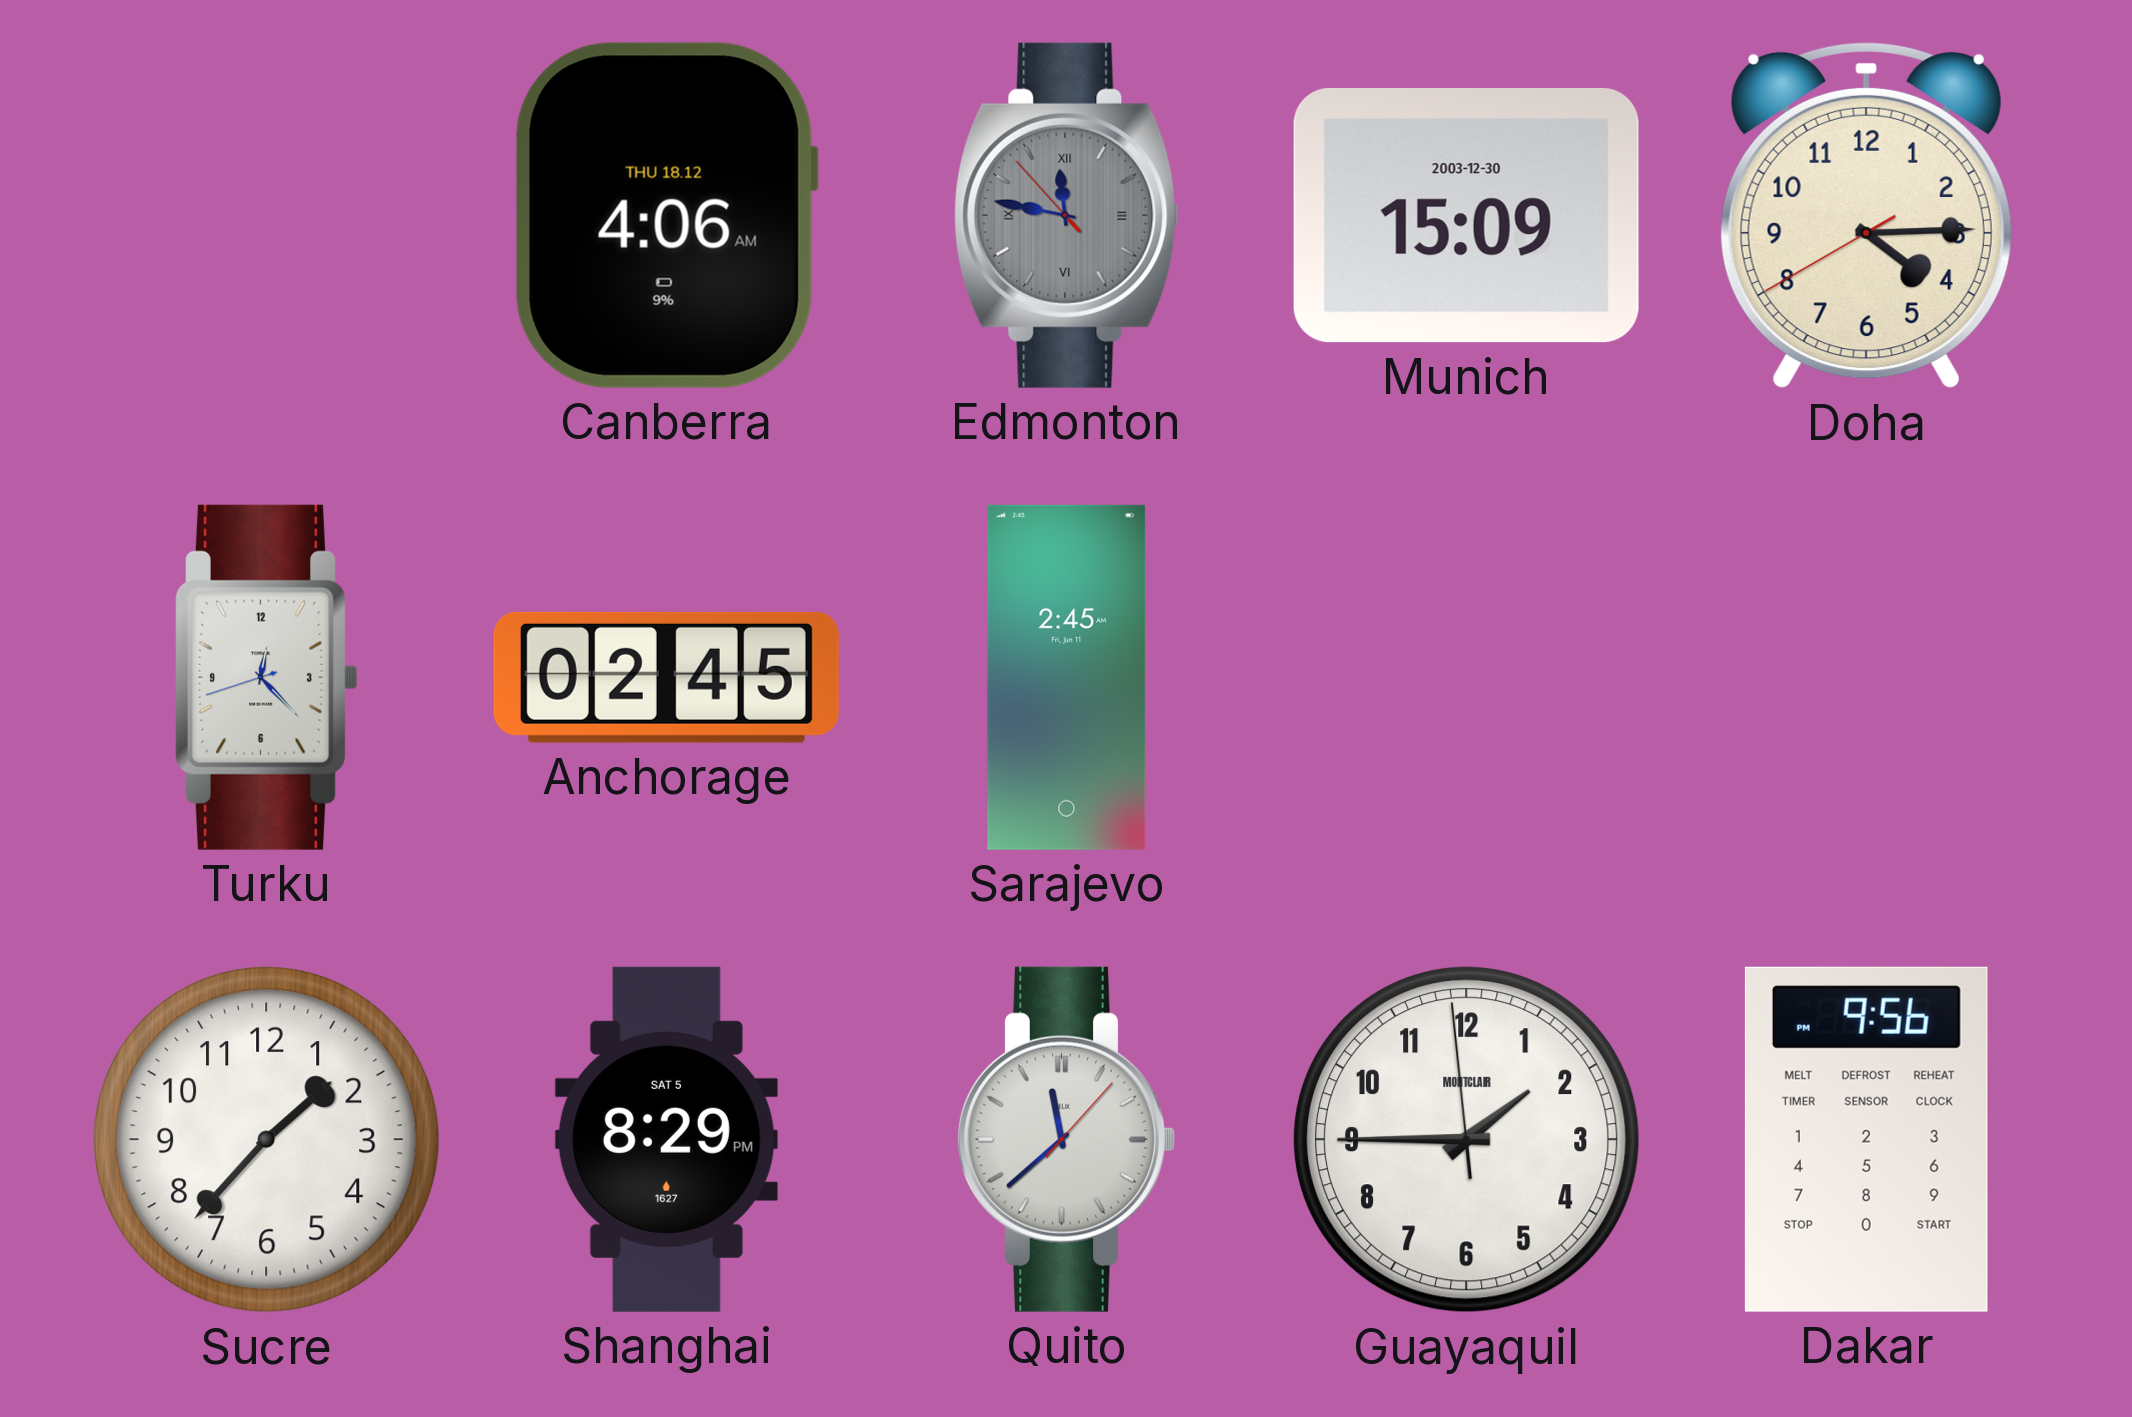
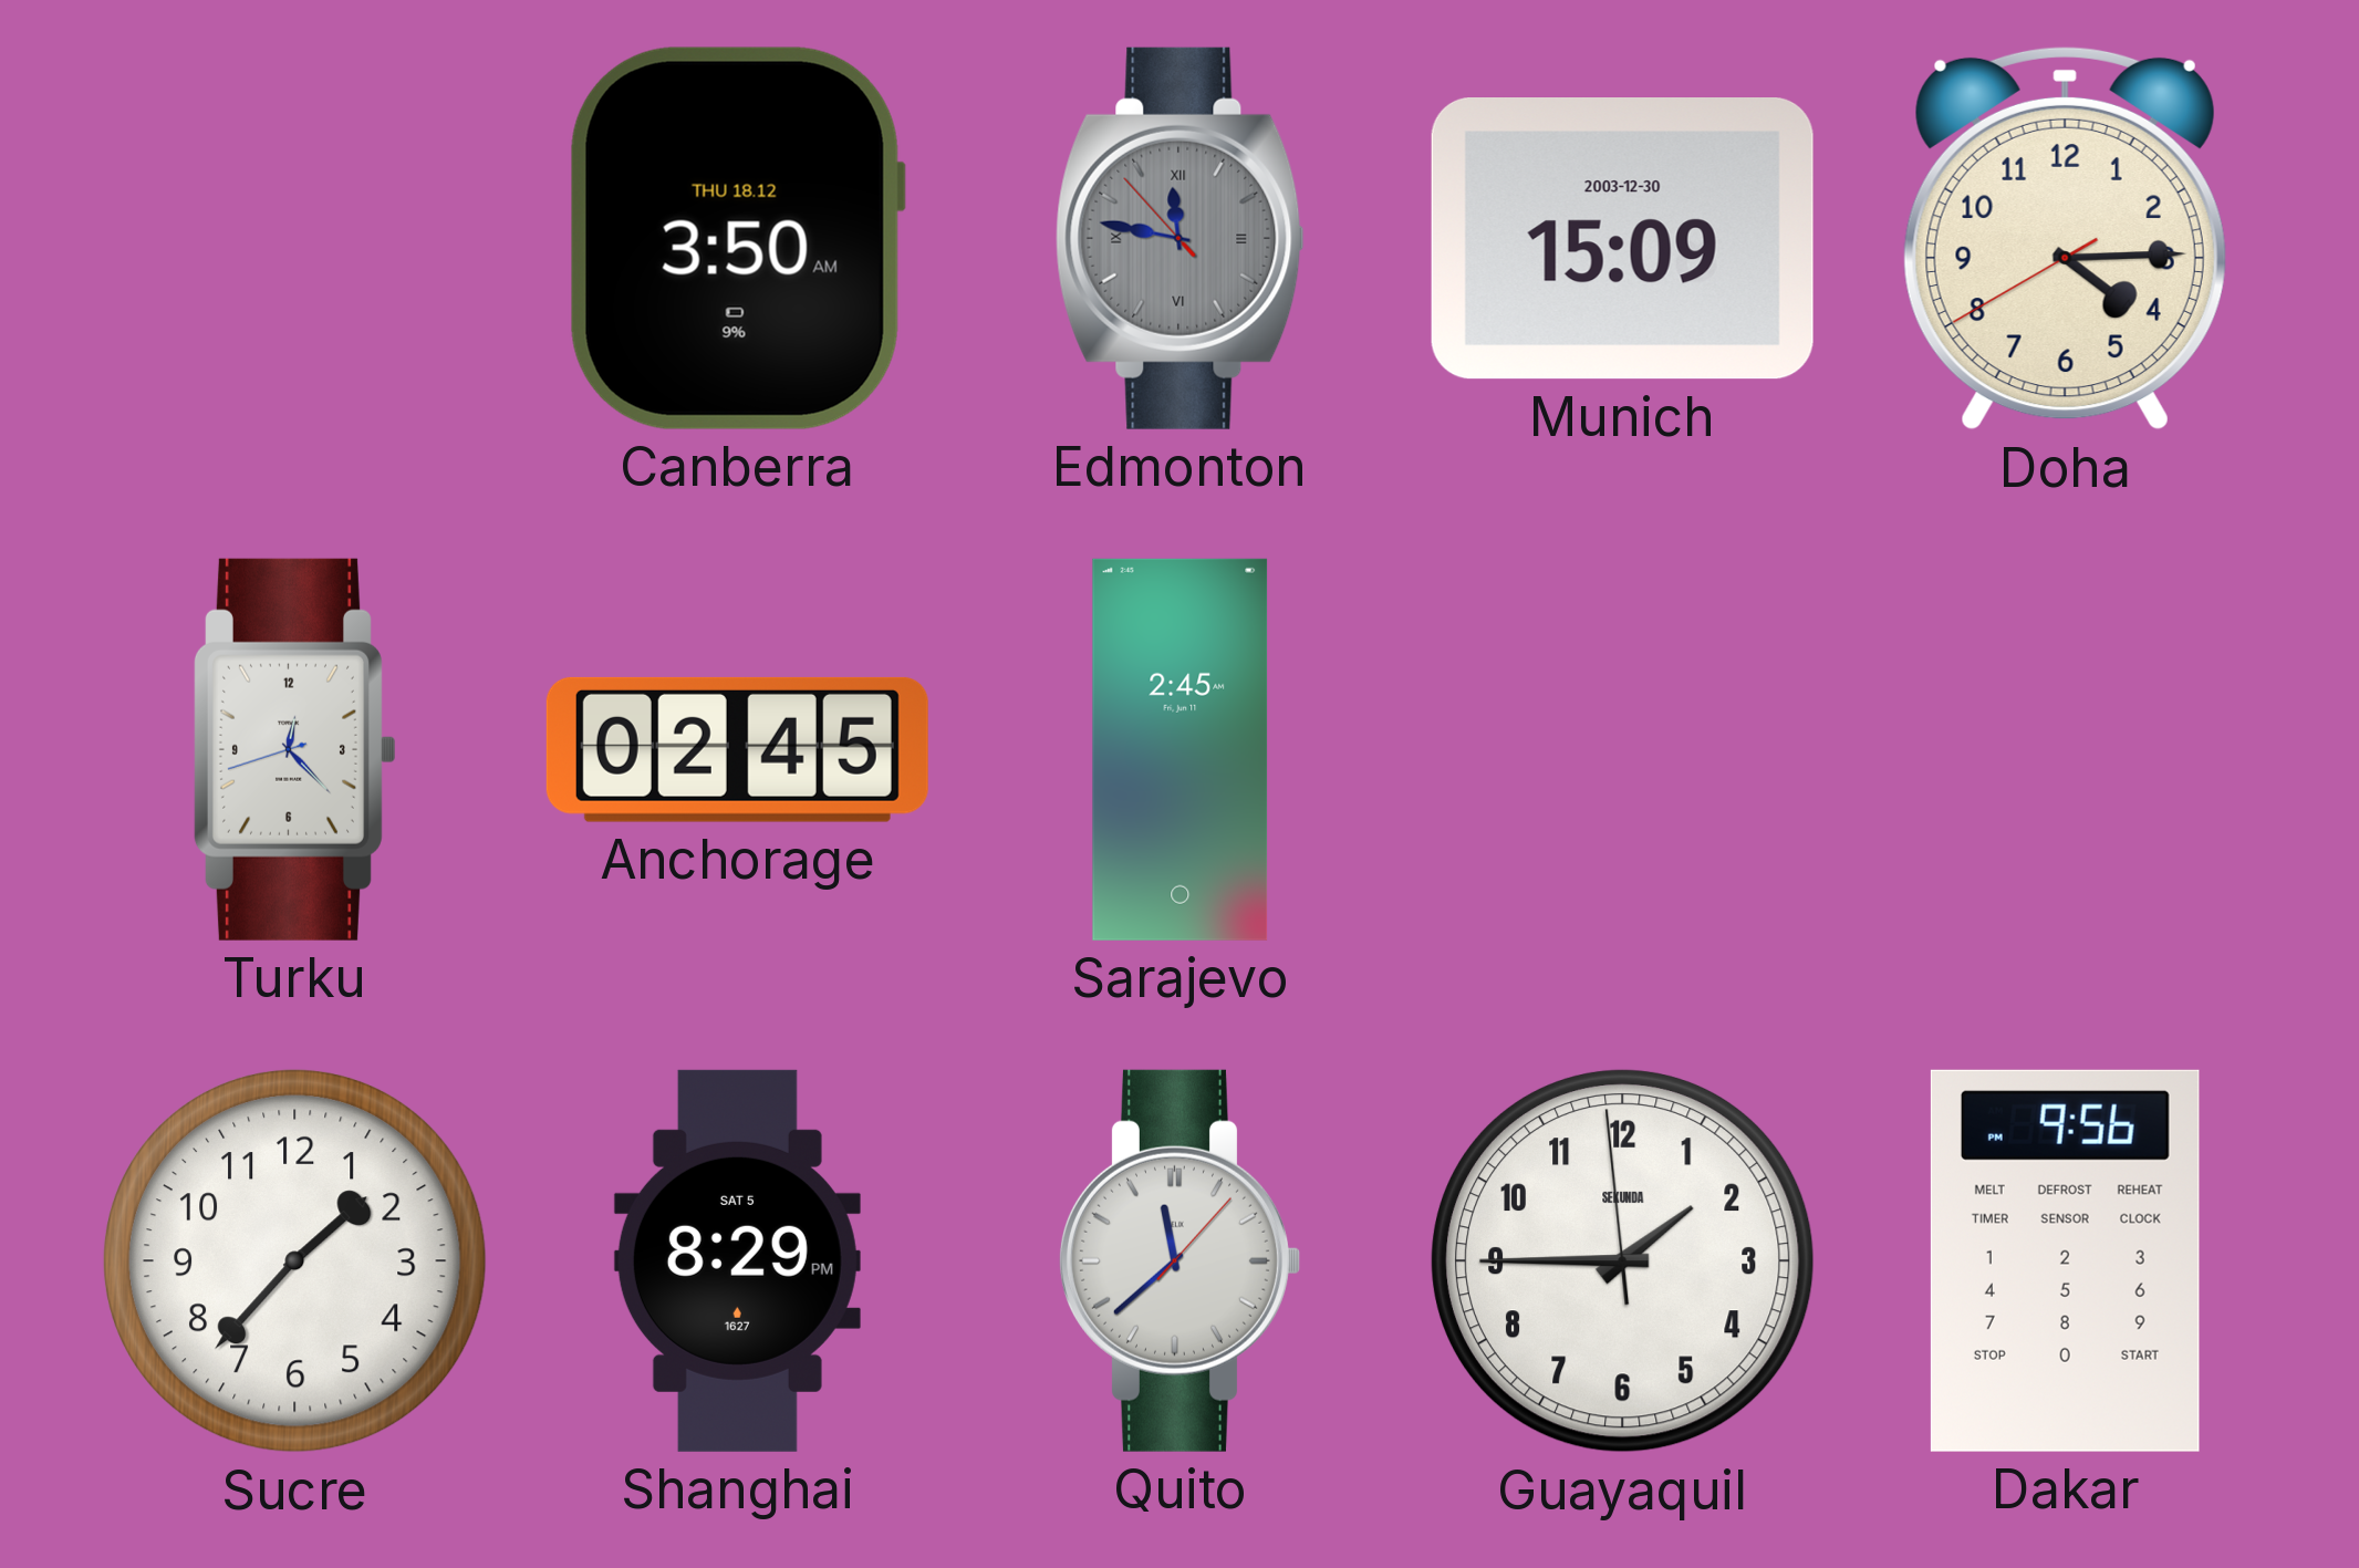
Canberra: 4:06 -> 3:50 (737, 238)
Guayaquil brand: MONTCLAIR -> SEKUNDA (1622, 1260)
